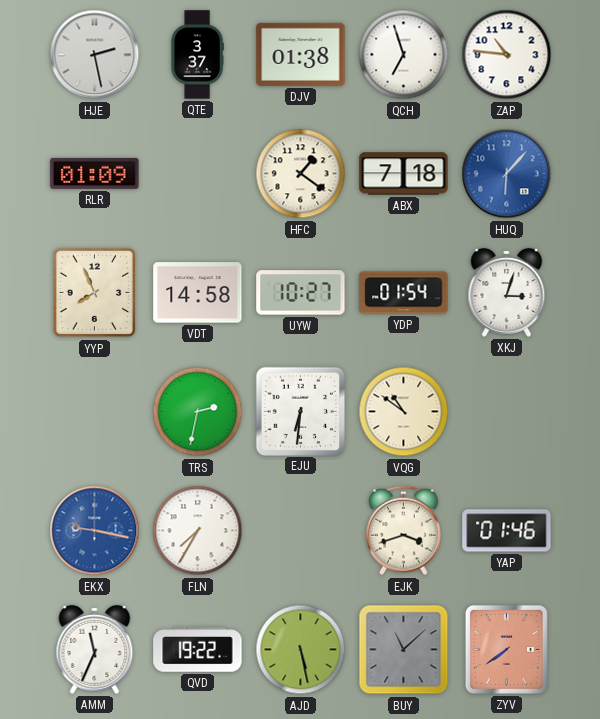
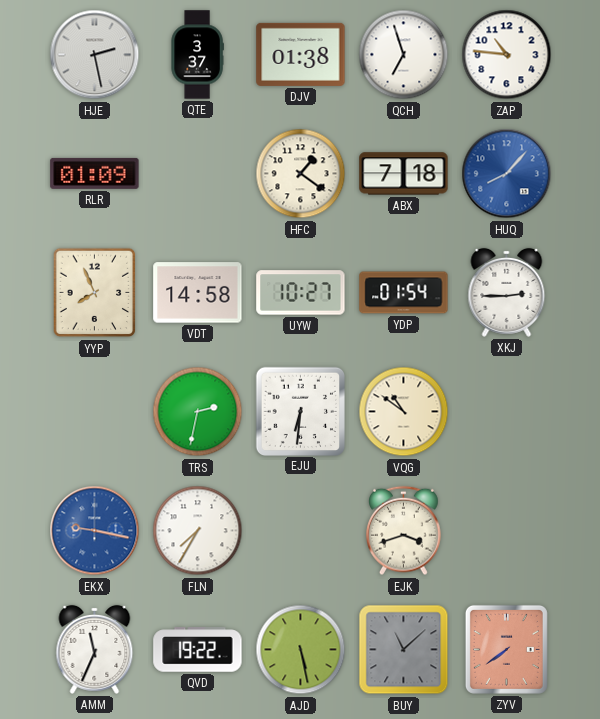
HUQ: 6:07 -> 8:07 (507, 174)
XKJ: 3:03 -> 2:45 (507, 292)
YAP: 01:46 -> none (507, 531)
